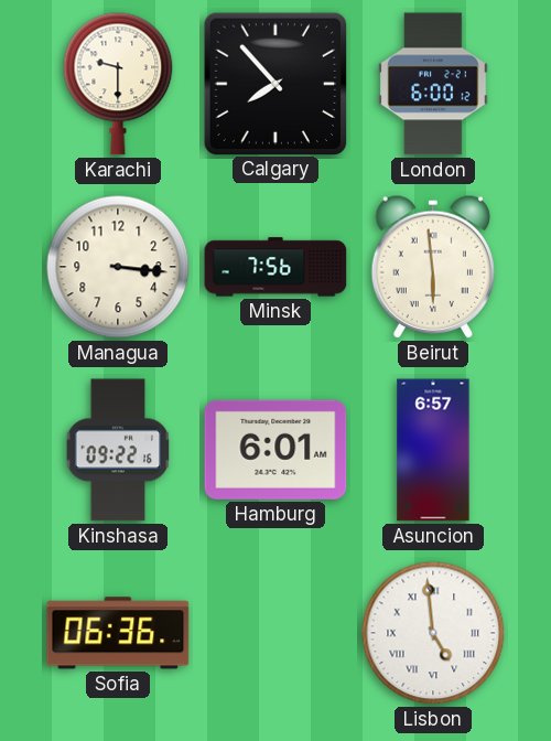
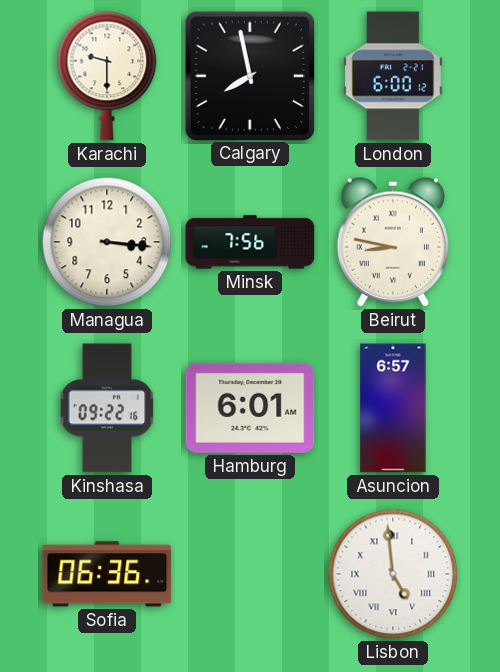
Calgary: 7:53 -> 7:58 (249, 75)
Beirut: 5:59 -> 8:47 (392, 242)
